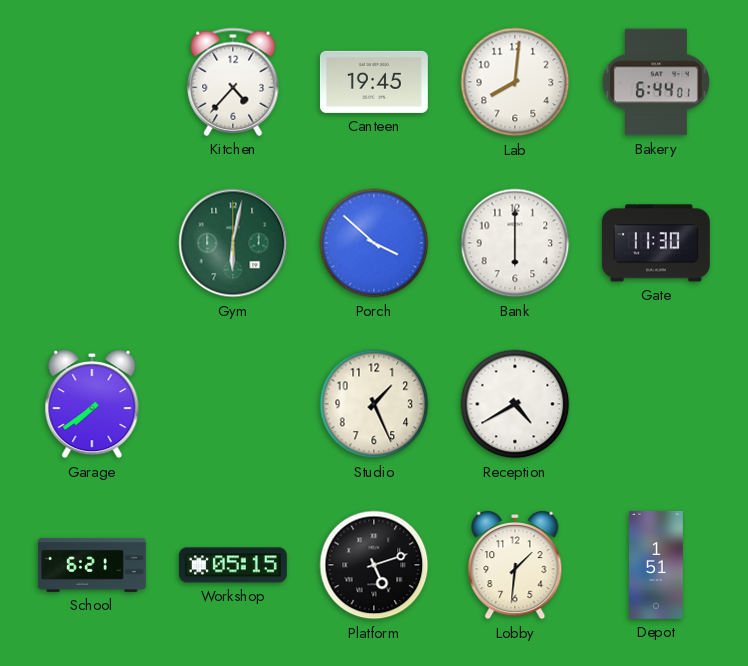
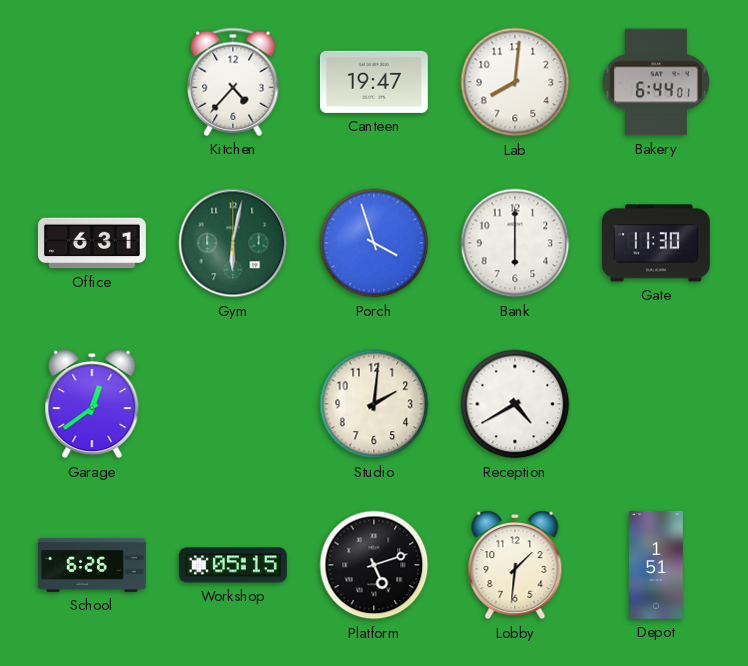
Canteen: 19:45 -> 19:47 (374, 82)
Office: none -> 6:31 (92, 243)
Porch: 3:52 -> 3:57 (374, 243)
Garage: 7:39 -> 12:39 (92, 405)
Studio: 1:26 -> 2:01 (374, 404)
School: 6:21 -> 6:26 (92, 565)
